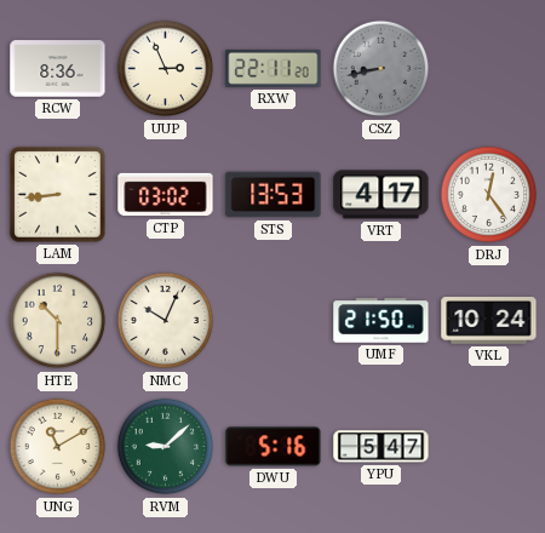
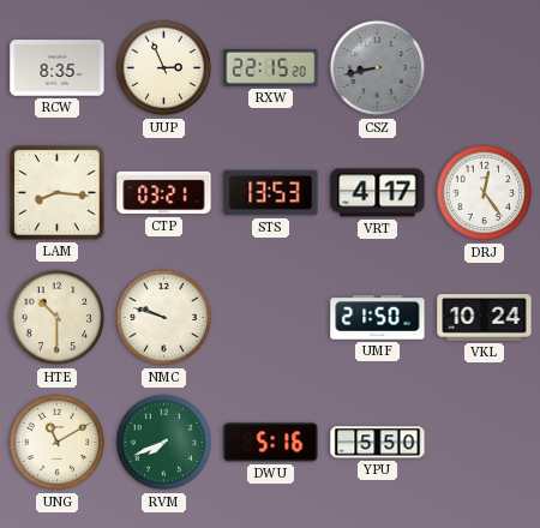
RCW: 8:36 -> 8:35 (58, 68)
RXW: 22:11 -> 22:15 (271, 67)
LAM: 8:44 -> 8:16 (58, 193)
CTP: 03:02 -> 03:21 (164, 193)
NMC: 10:04 -> 9:48 (164, 318)
RVM: 9:08 -> 7:41 (164, 443)
YPU: 5:47 -> 5:50 (378, 443)
